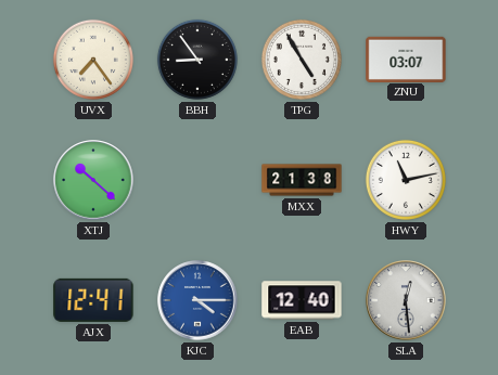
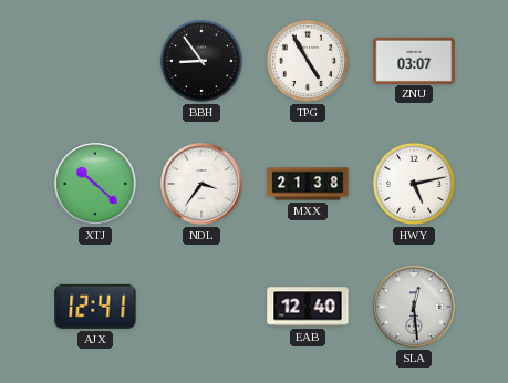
UVX: 7:24 -> none (93, 60)
NDL: none -> 3:36 (201, 184)
HWY: 11:13 -> 5:13 (414, 184)
KJC: 4:15 -> none (197, 300)
